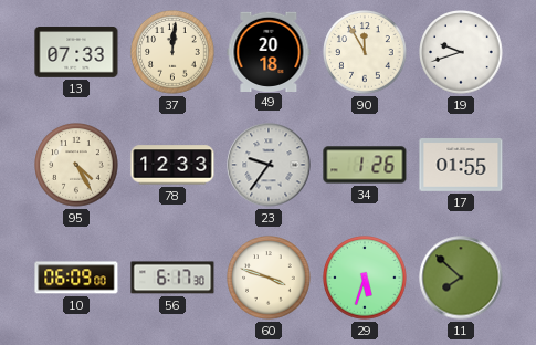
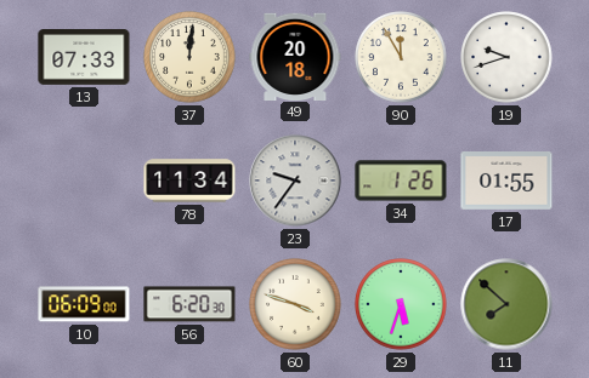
95: 4:25 -> none (76, 165)
78: 12:33 -> 11:34 (189, 181)
56: 6:17 -> 6:20 (189, 304)
